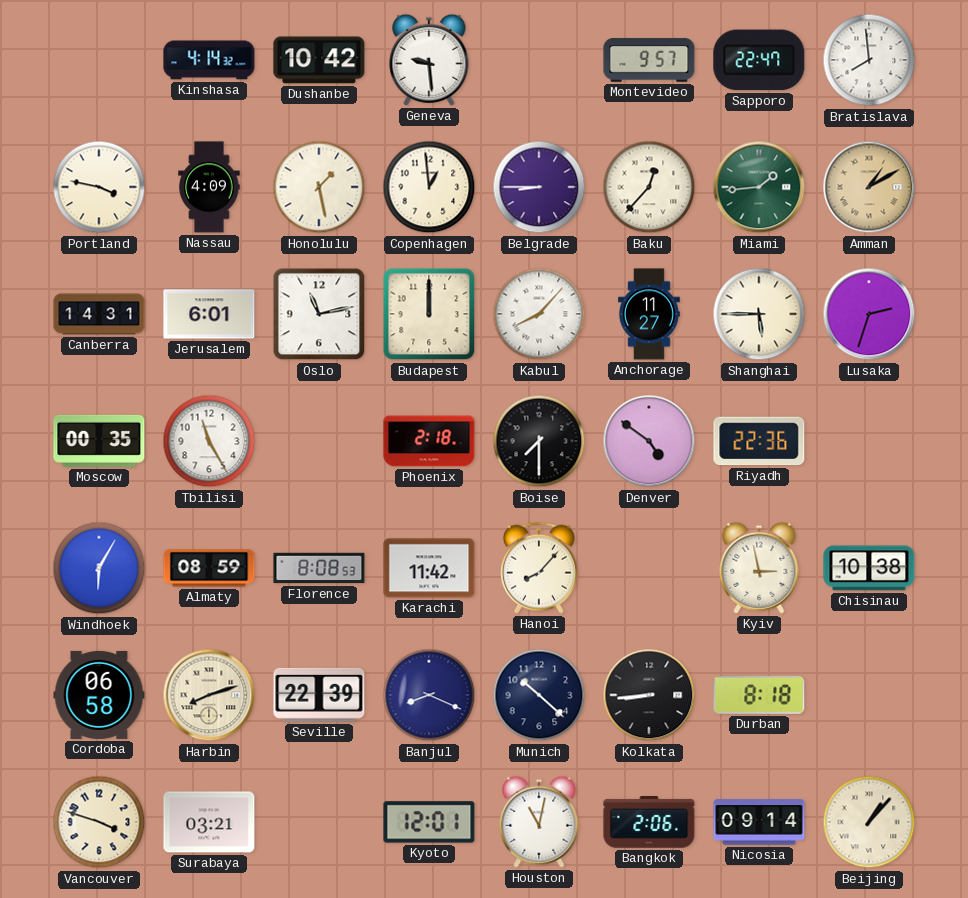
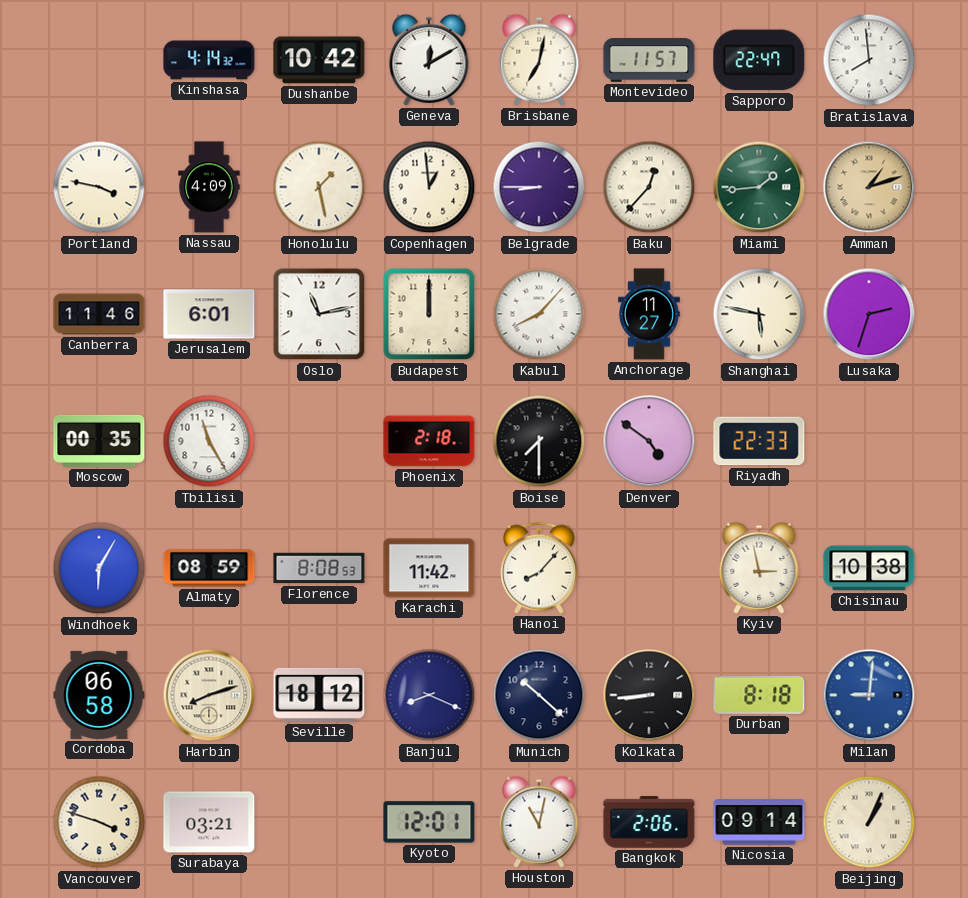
Geneva: 9:29 -> 12:10 (429, 60)
Brisbane: none -> 7:02 (539, 60)
Montevideo: 9:57 -> 11:57 (649, 60)
Amman: 1:10 -> 1:12 (869, 187)
Canberra: 14:31 -> 11:46 (99, 314)
Shanghai: 5:45 -> 5:47 (759, 314)
Riyadh: 22:36 -> 22:33 (759, 441)
Seville: 22:39 -> 18:12 (319, 695)
Milan: none -> 9:01 (869, 695)
Beijing: 1:07 -> 1:04 (869, 822)
